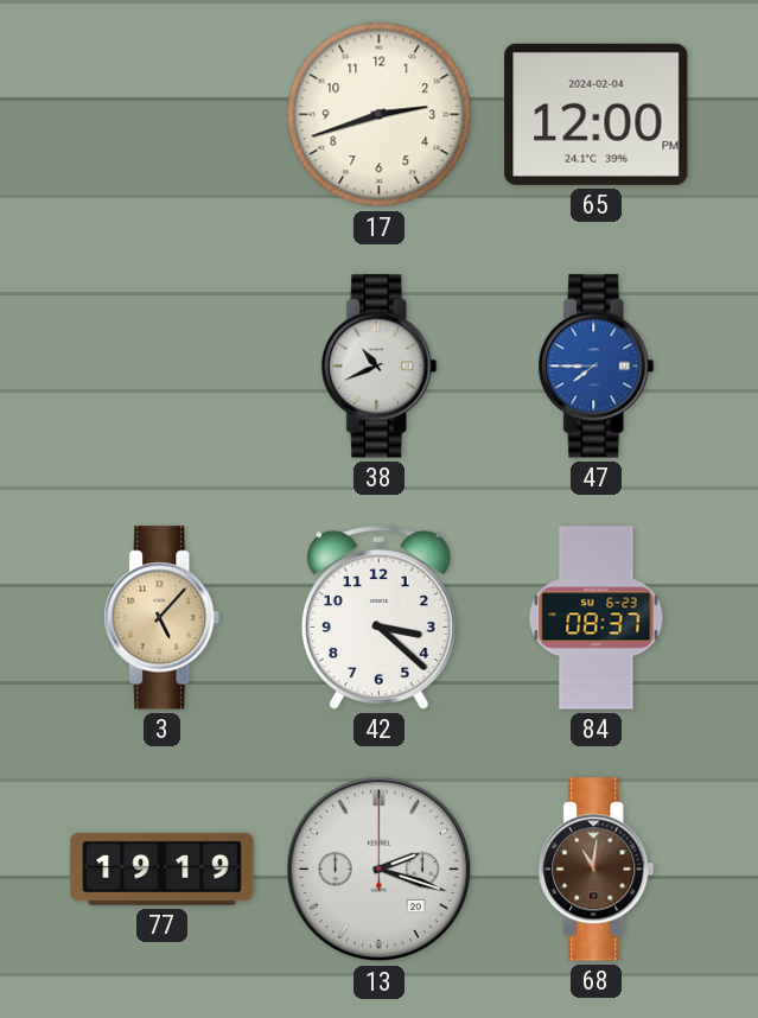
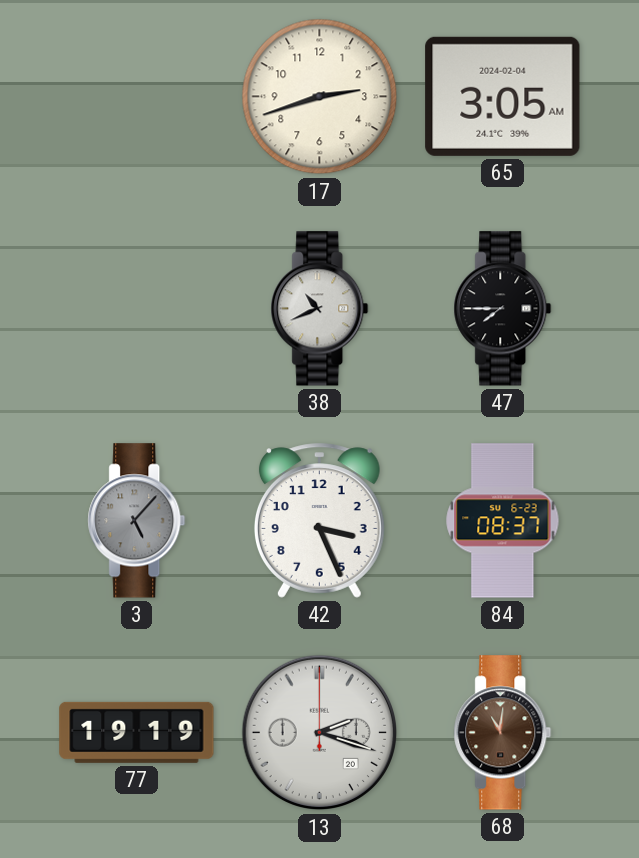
65: 12:00 -> 3:05 (503, 96)
47 dial: blue -> black (503, 309)
3 dial: champagne -> grey (137, 521)
42: 3:22 -> 3:26 (319, 521)
